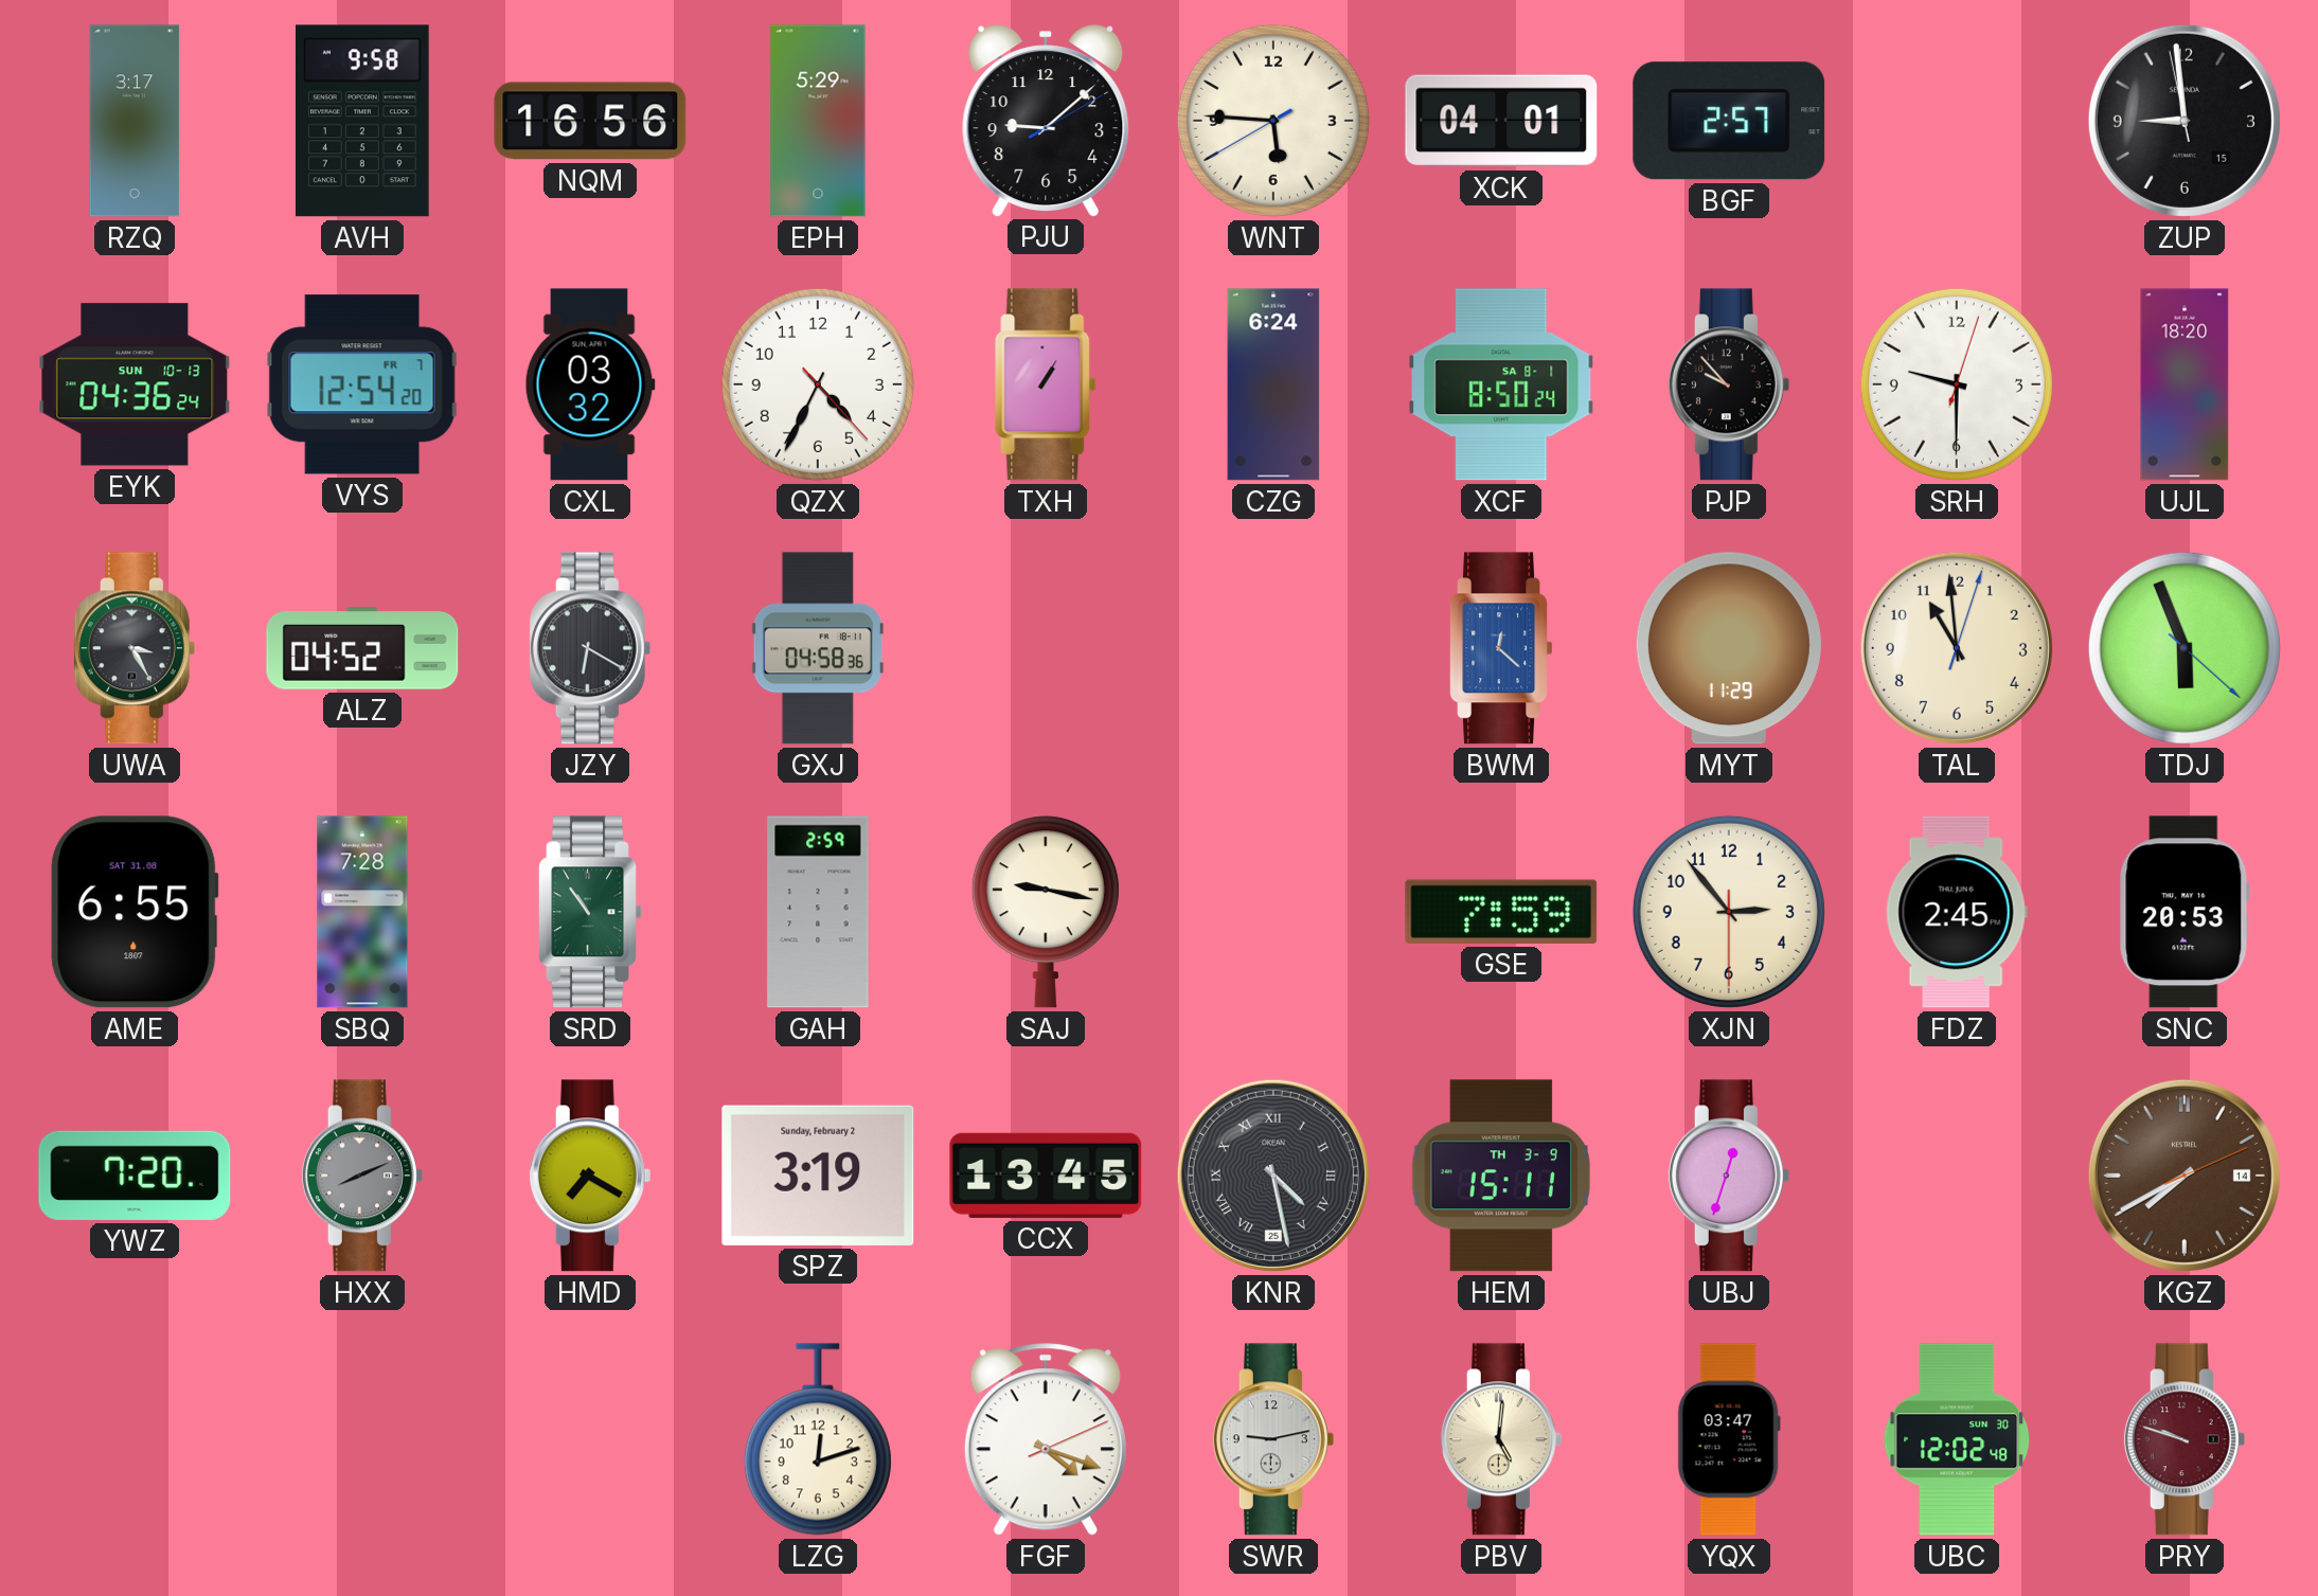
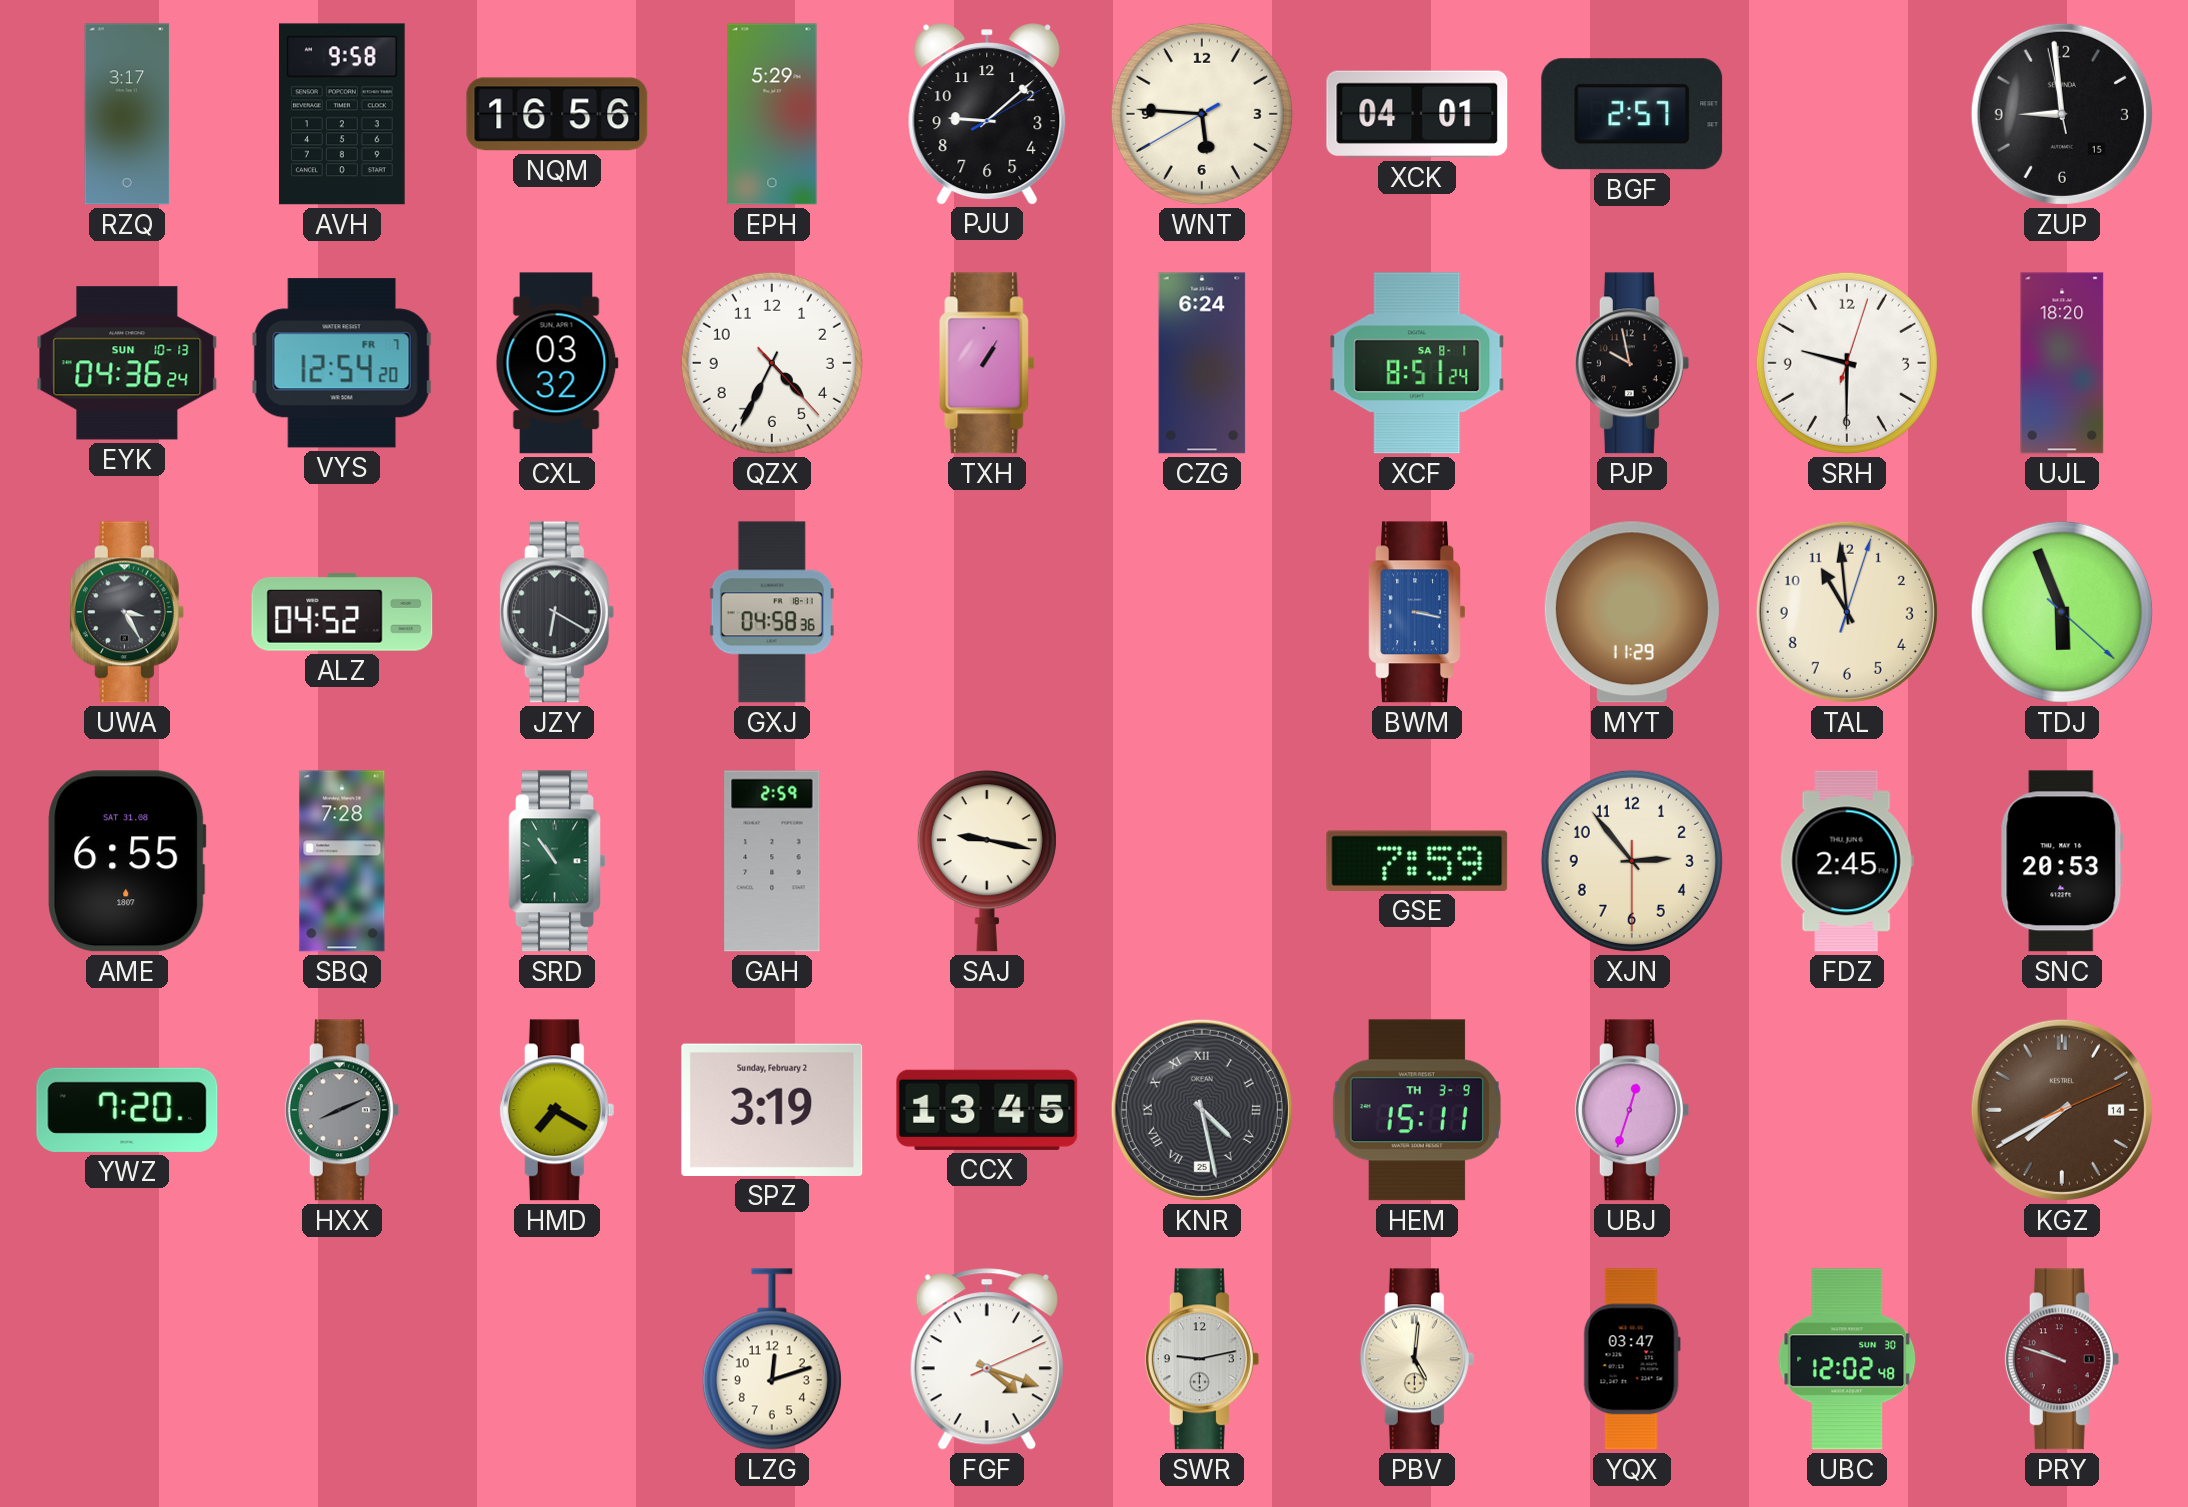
XCF: 8:50 -> 8:51 (1417, 363)
PJP: 9:53 -> 9:58 (1632, 363)
BWM: 12:22 -> 3:17 (1417, 612)
